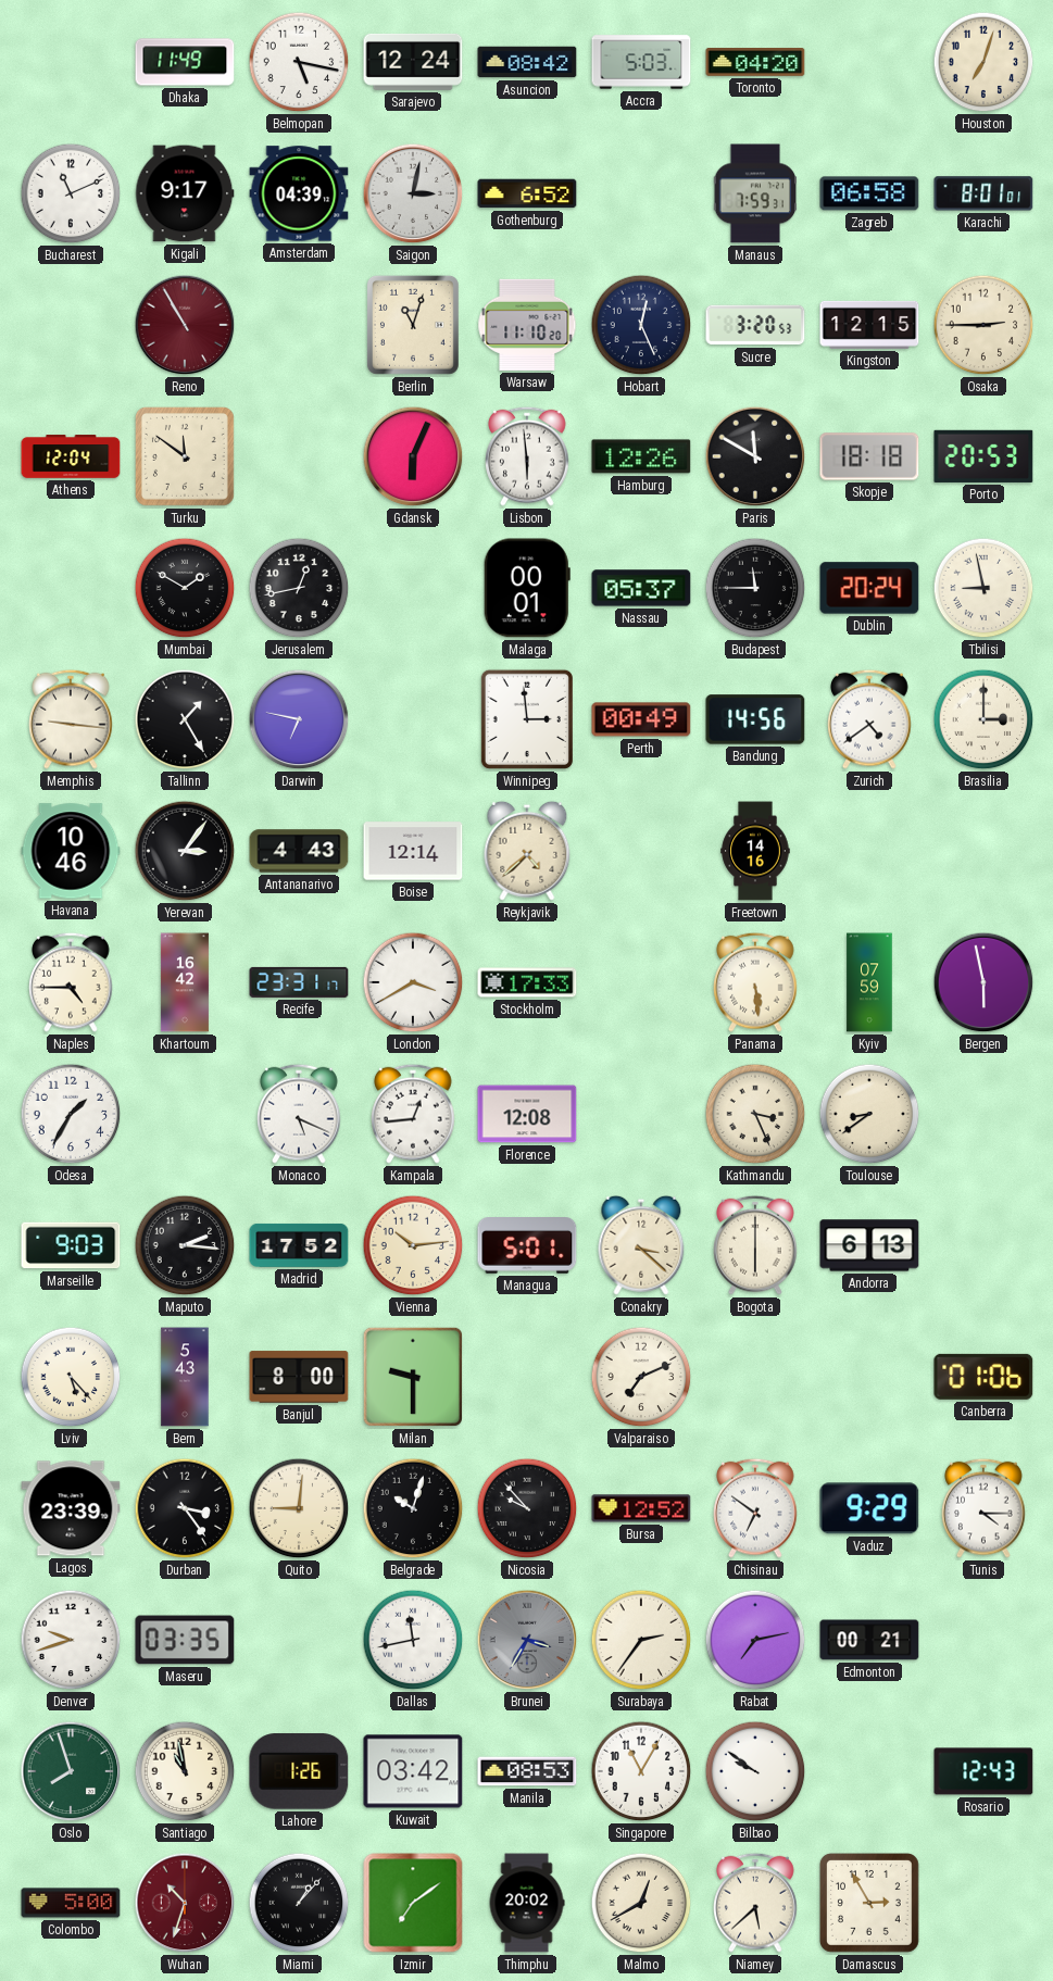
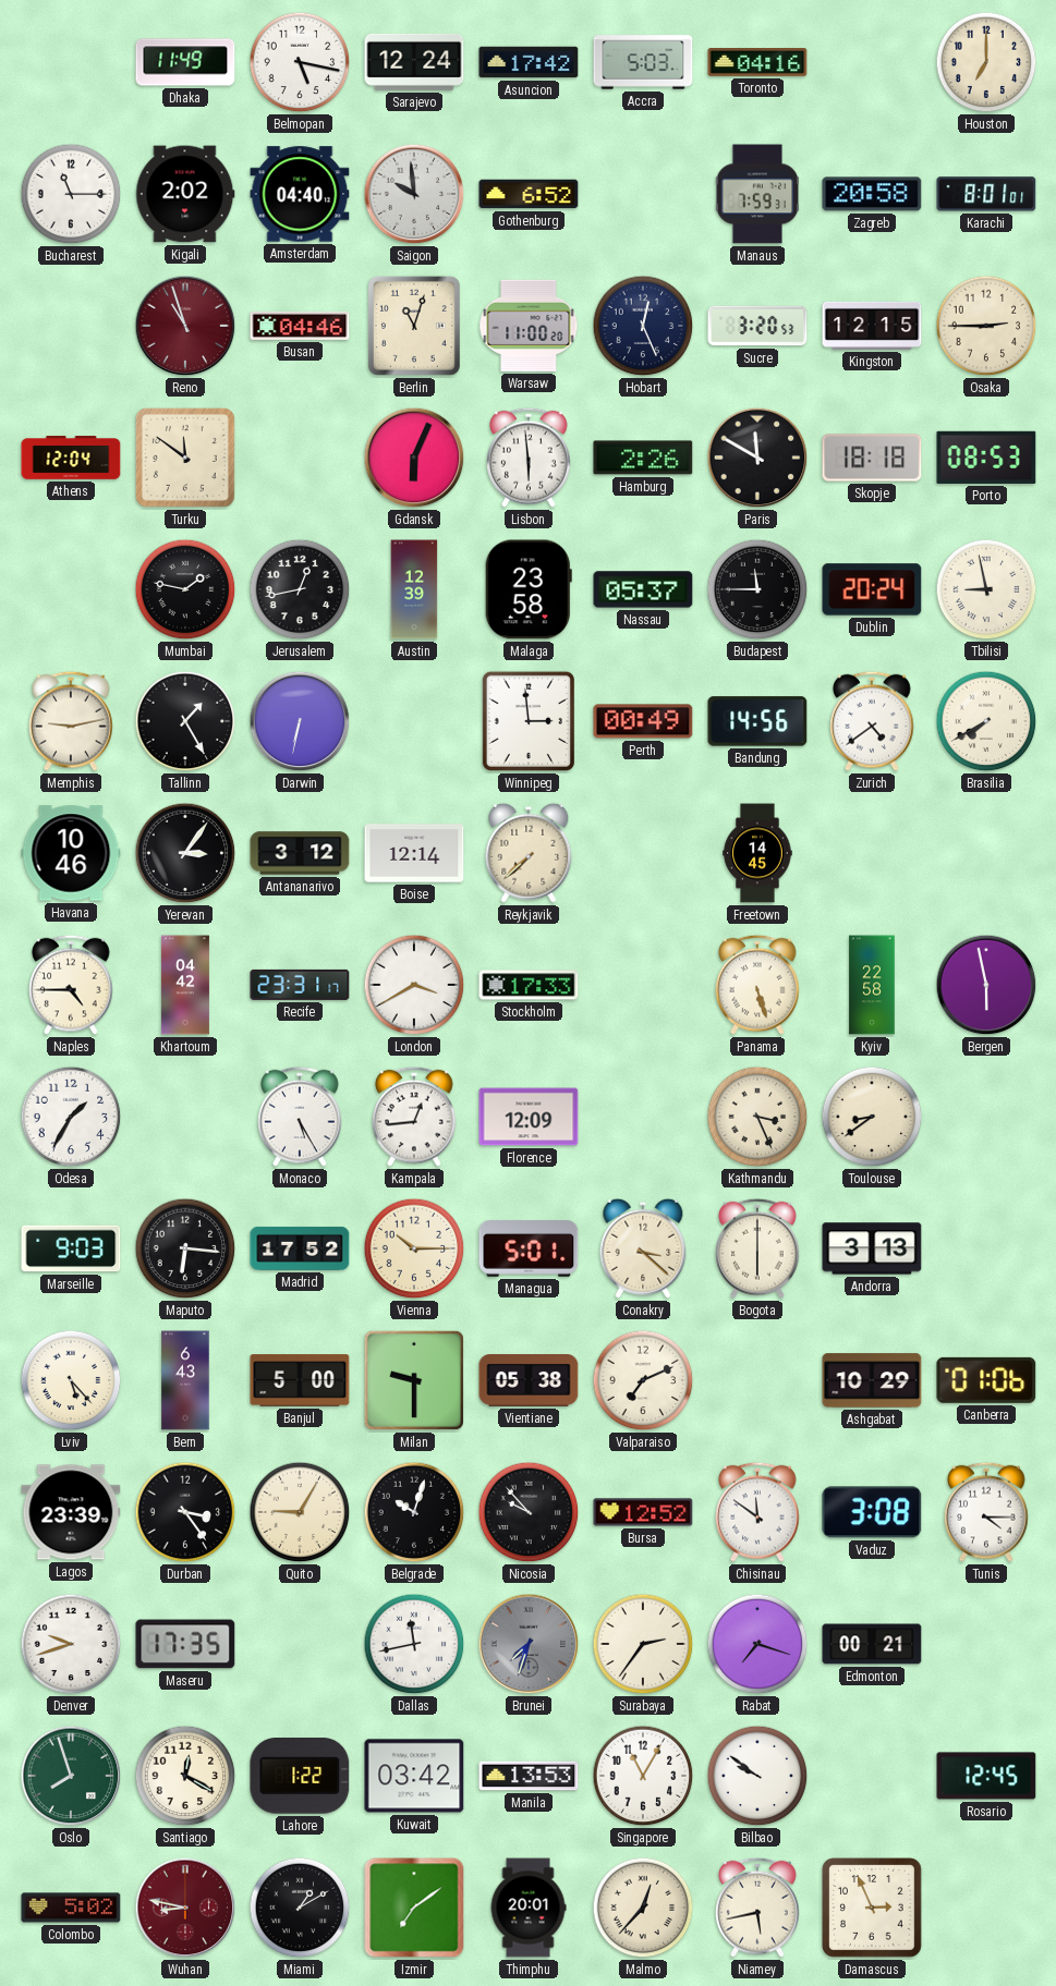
Asuncion: 08:42 -> 17:42 (529, 62)
Toronto: 04:20 -> 04:16 (757, 63)
Houston: 7:03 -> 7:00 (986, 62)
Bucharest: 11:11 -> 11:15 (71, 194)
Kigali: 9:17 -> 2:02 (185, 194)
Amsterdam: 04:39 -> 04:40 (300, 194)
Saigon: 3:02 -> 9:59 (414, 194)
Zagreb: 06:58 -> 20:58 (872, 194)
Reno: 10:55 -> 10:57 (185, 326)
Busan: none -> 04:46 (300, 326)
Warsaw: 11:10 -> 11:00 (529, 326)
Hamburg: 12:26 -> 2:26 (643, 458)
Porto: 20:53 -> 08:53 (986, 458)
Mumbai: 1:50 -> 1:47 (185, 589)
Austin: none -> 12:39 (414, 589)
Malaga: 00:01 -> 23:58 (529, 589)
Memphis: 9:16 -> 9:13 (71, 721)
Darwin: 6:47 -> 6:32 (300, 721)
Brasilia: 3:00 -> 7:40 (986, 721)
Antananarivo: 4:43 -> 3:12 (300, 853)
Reykjavik: 4:38 -> 7:38 (529, 853)
Freetown: 14:16 -> 14:45 (757, 853)
Khartoum: 16:42 -> 04:42 (185, 985)
Panama: 5:29 -> 5:27 (757, 985)
Kyiv: 07:59 -> 22:58 (872, 985)
Monaco: 5:19 -> 5:25 (300, 1117)
Florence: 12:08 -> 12:09 (529, 1117)
Maputo: 2:16 -> 6:16 (185, 1248)
Vienna: 10:14 -> 10:15 (414, 1248)
Andorra: 6:13 -> 3:13 (872, 1248)
Bern: 5:43 -> 6:43 (185, 1380)
Banjul: 8:00 -> 5:00 (300, 1380)
Vientiane: none -> 05:38 (529, 1381)
Ashgabat: none -> 10:29 (872, 1380)
Quito: 9:01 -> 9:05 (300, 1512)
Chisinau: 6:51 -> 11:51 (757, 1512)
Vaduz: 9:29 -> 3:08 (872, 1512)
Maseru: 03:35 -> 17:35 (185, 1644)
Brunei: 3:35 -> 7:33 (529, 1644)
Rabat: 7:13 -> 7:18 (757, 1644)
Santiago: 10:58 -> 12:20 (185, 1776)
Lahore: 1:26 -> 1:22 (300, 1777)
Manila: 08:53 -> 13:53 (529, 1776)
Rosario: 12:43 -> 12:45 (986, 1776)
Colombo: 5:00 -> 5:02 (71, 1908)
Wuhan: 10:33 -> 8:47 (185, 1908)
Miami: 1:07 -> 1:10 (300, 1908)
Thimphu: 20:02 -> 20:01 (529, 1908)
Malmo: 12:40 -> 12:37 (643, 1908)
Niamey: 5:38 -> 5:43 (757, 1908)
Damascus: 2:55 -> 2:56 (873, 1908)
